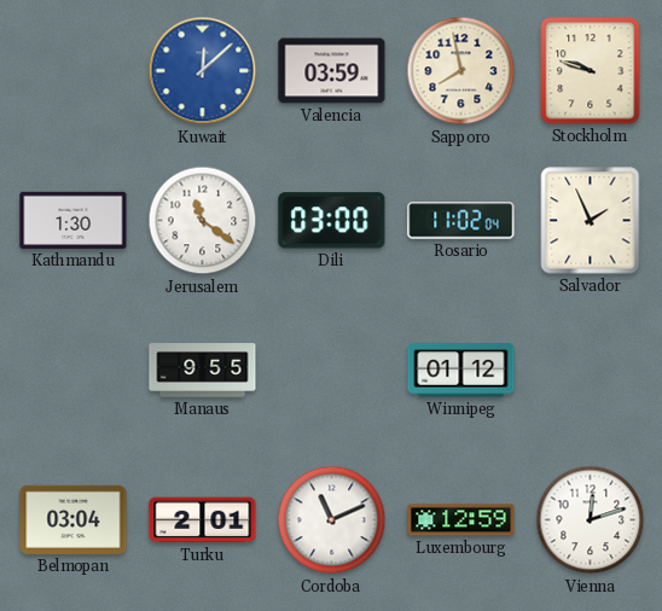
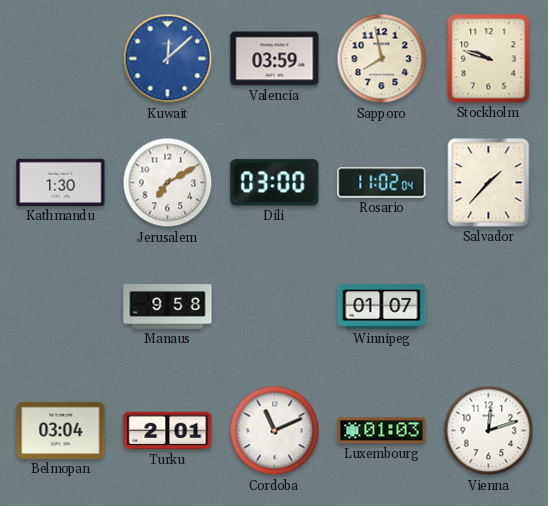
Jerusalem: 11:21 -> 7:10 (168, 183)
Salvador: 1:56 -> 1:37 (489, 183)
Manaus: 9:55 -> 9:58 (168, 307)
Winnipeg: 01:12 -> 01:07 (382, 307)
Luxembourg: 12:59 -> 01:03 (382, 431)
